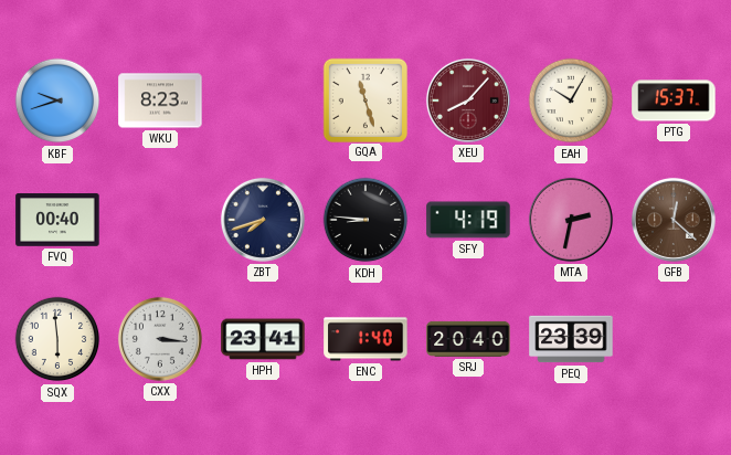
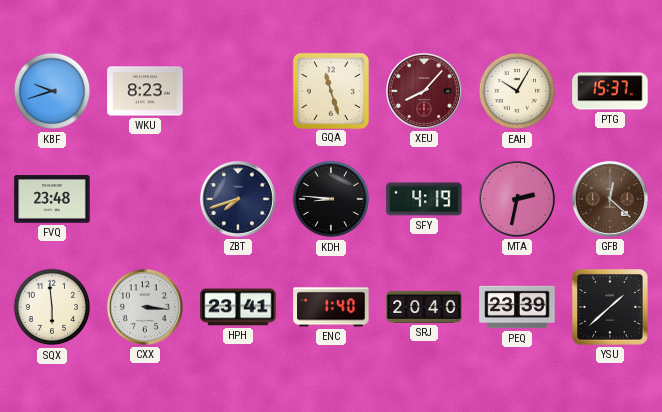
FVQ: 00:40 -> 23:48 (52, 199)
YSU: none -> 1:38 (610, 307)
